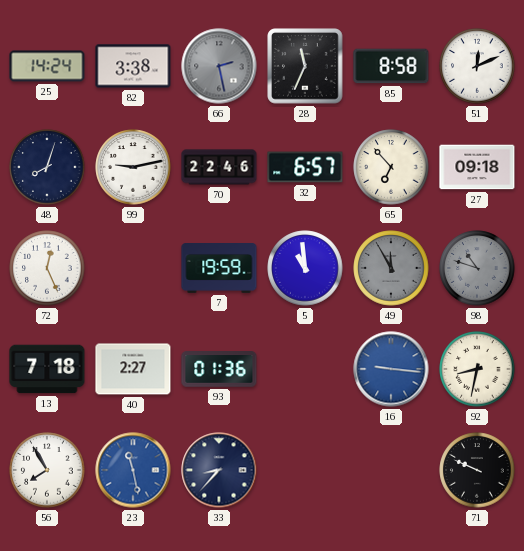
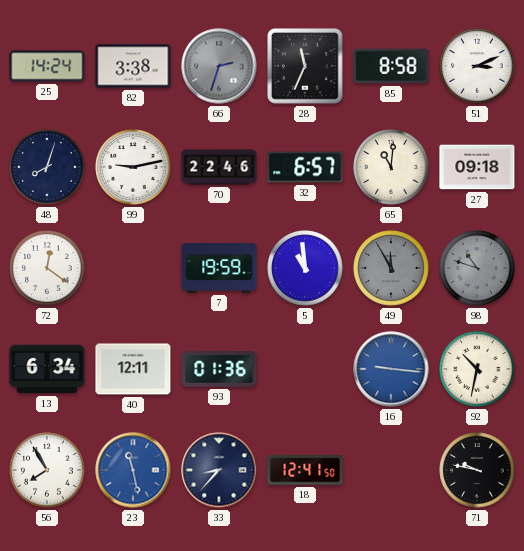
66: 2:28 -> 2:33 (219, 66)
51: 12:11 -> 3:11 (477, 66)
65: 6:53 -> 11:01 (391, 167)
72: 12:26 -> 12:21 (47, 268)
13: 7:18 -> 6:34 (47, 369)
40: 2:27 -> 12:11 (133, 369)
92: 8:32 -> 10:32 (477, 369)
18: none -> 12:41 (305, 470)
71: 9:49 -> 9:47 (477, 470)
